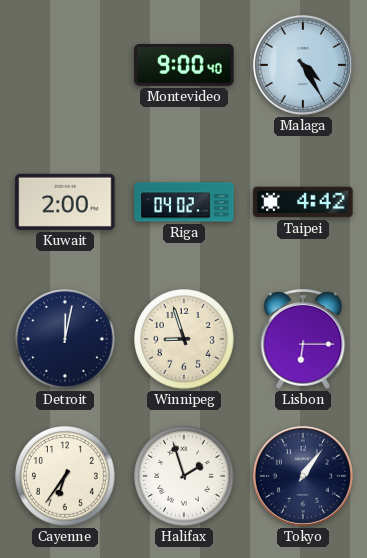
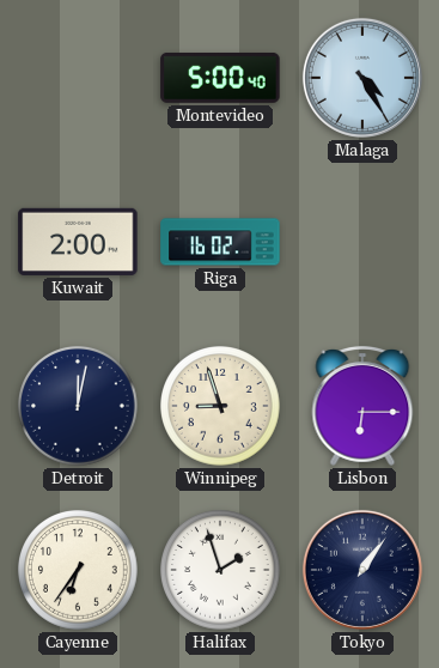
Montevideo: 9:00 -> 5:00 (220, 78)
Riga: 04:02 -> 16:02 (220, 242)
Taipei: 4:42 -> none (303, 202)
